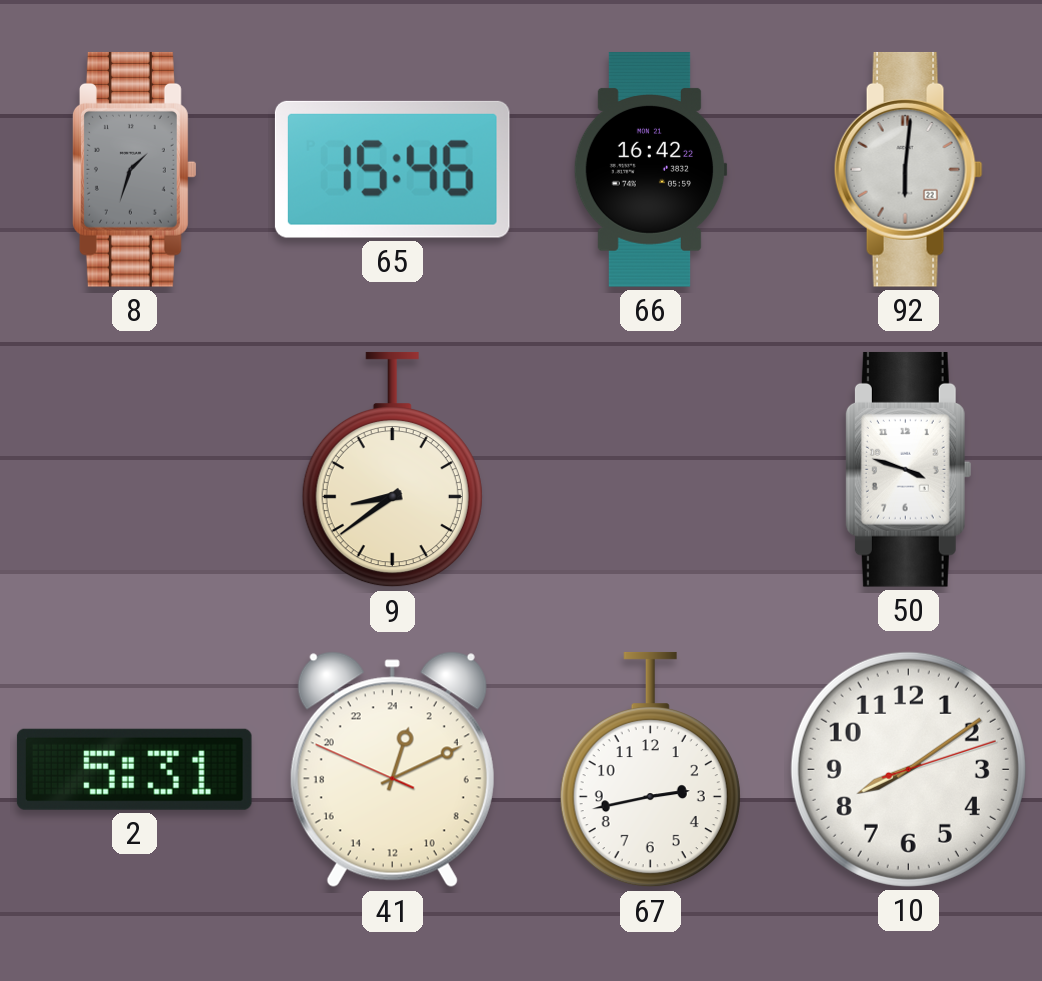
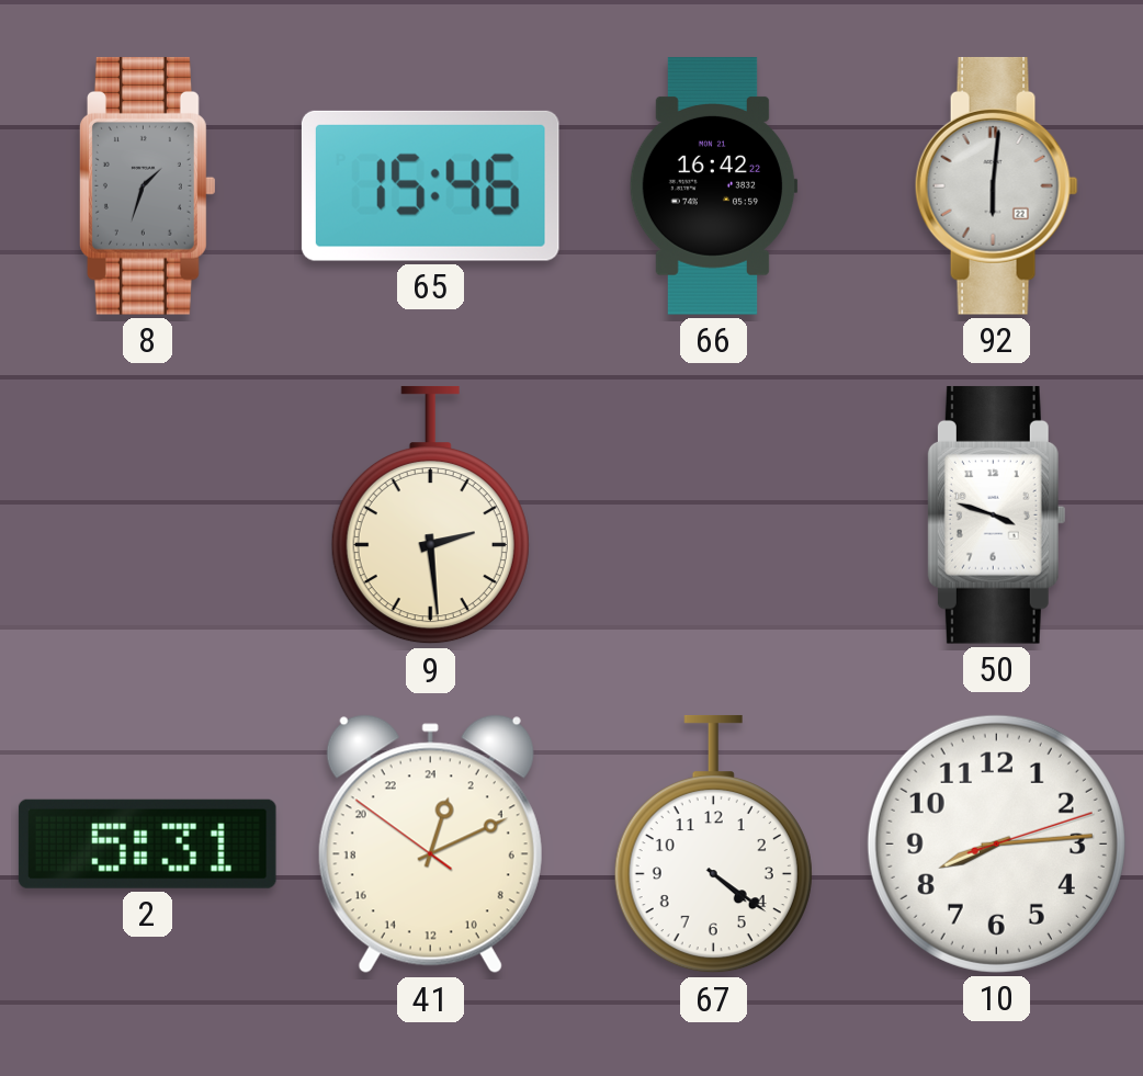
9: 8:39 -> 2:29 (430, 516)
41: 1:10:49 -> 1:10:51 (430, 845)
67: 2:43 -> 4:21 (713, 845)
10: 8:09 -> 8:14 (996, 843)
